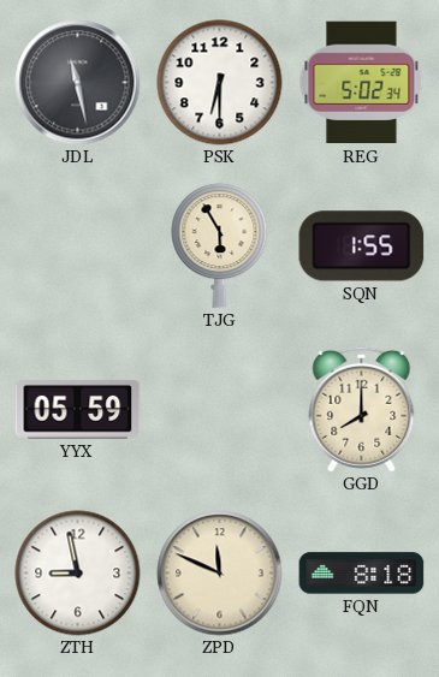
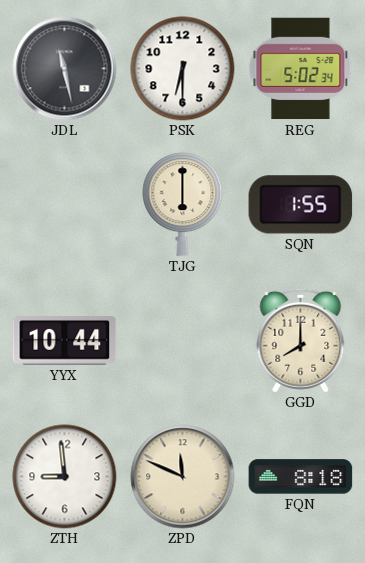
TJG: 5:55 -> 6:00 (183, 205)
YYX: 05:59 -> 10:44 (65, 341)
ZTH: 8:58 -> 8:59 (65, 477)
